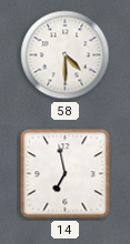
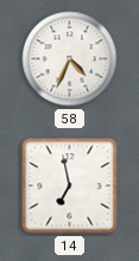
58: 4:30 -> 4:34 (70, 59)
